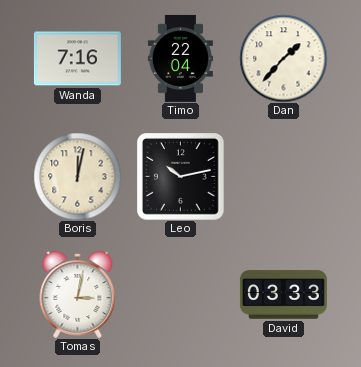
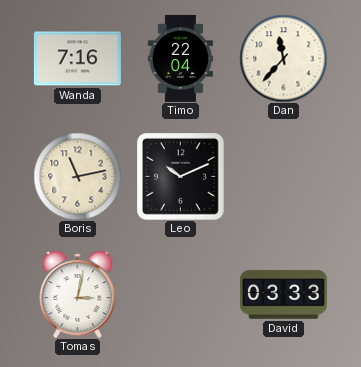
Dan: 1:37 -> 11:37 (283, 58)
Boris: 12:02 -> 11:13 (77, 176)
Leo: 10:13 -> 10:11 (181, 177)
